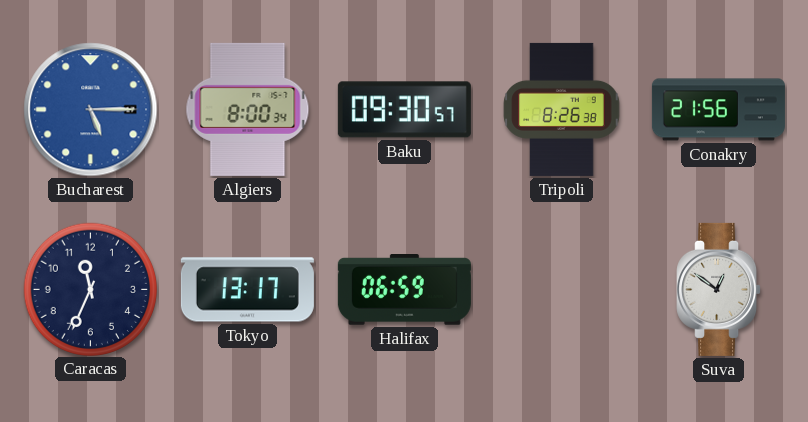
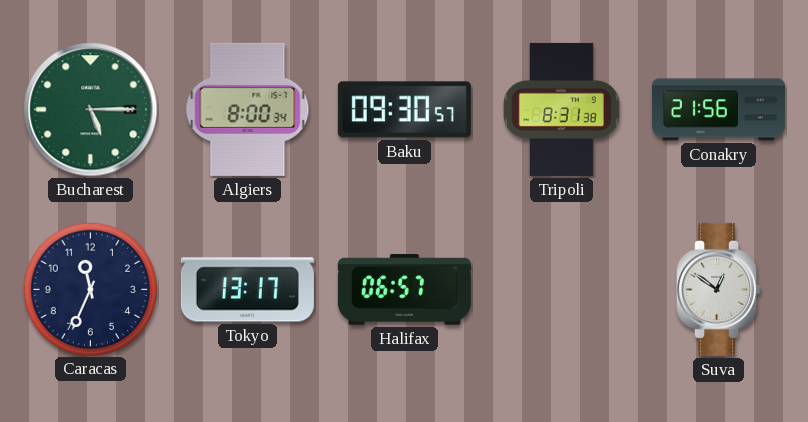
Bucharest dial: blue -> green (91, 110)
Tripoli: 8:26 -> 8:31 (562, 109)
Halifax: 06:59 -> 06:57 (404, 290)
